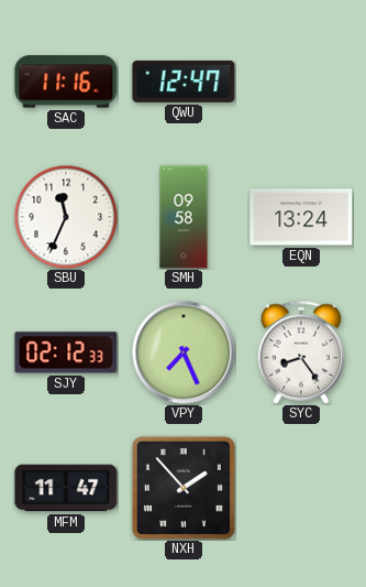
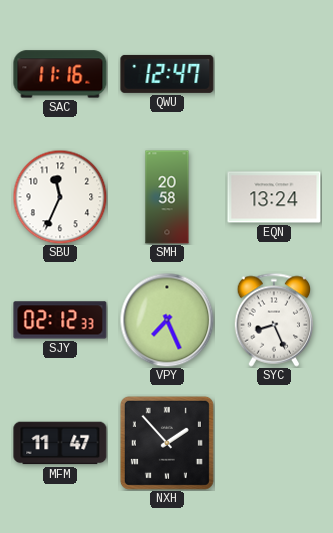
SMH: 09:58 -> 20:58 (167, 197)
SYC: 8:24 -> 8:26 (274, 320)
